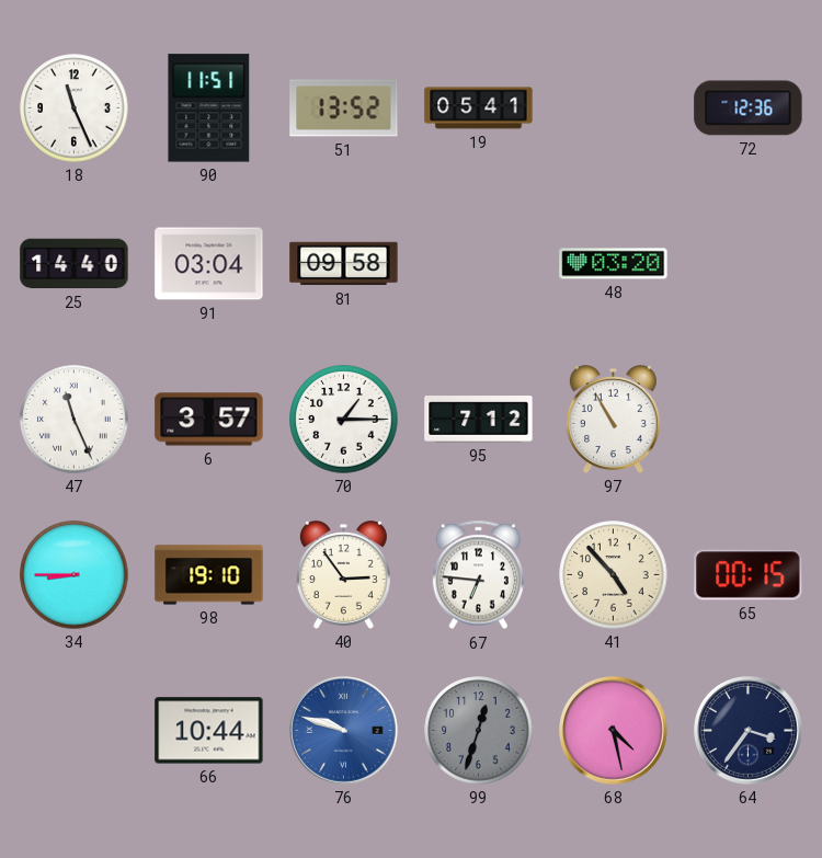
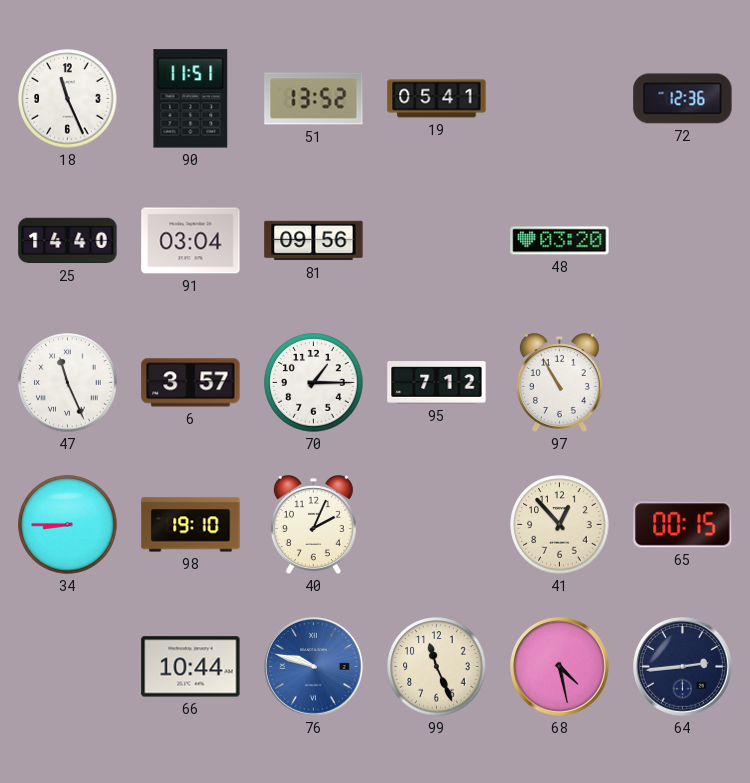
81: 09:58 -> 09:56 (314, 241)
40: 2:54 -> 2:04 (313, 525)
67: 6:46 -> none (478, 575)
41: 4:53 -> 12:53 (560, 525)
99: 12:33 -> 11:26 (437, 667)
99 dial: grey -> cream (437, 667)
64: 3:36 -> 2:44 (683, 667)
